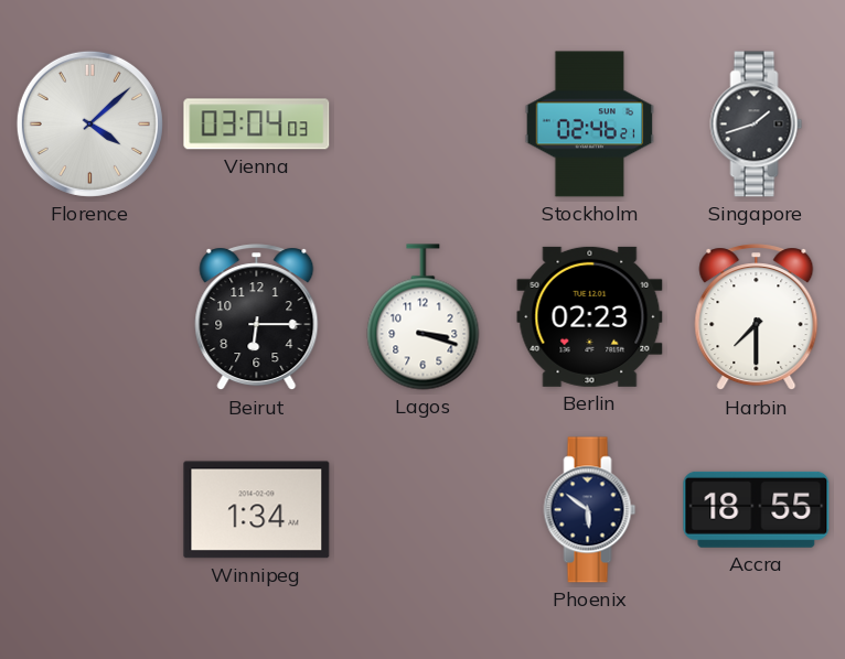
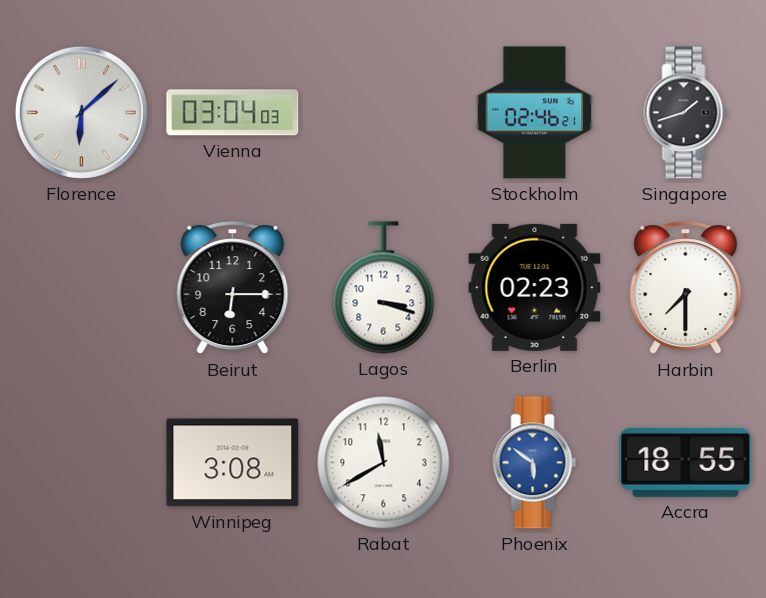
Florence: 4:08 -> 6:08 (81, 112)
Winnipeg: 1:34 -> 3:08 (233, 463)
Rabat: none -> 11:40 (384, 463)
Phoenix dial: navy -> blue (535, 463)
